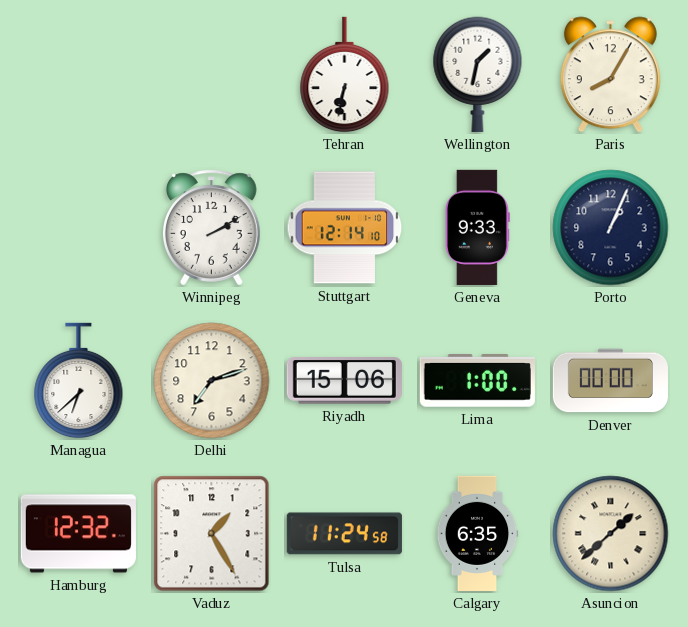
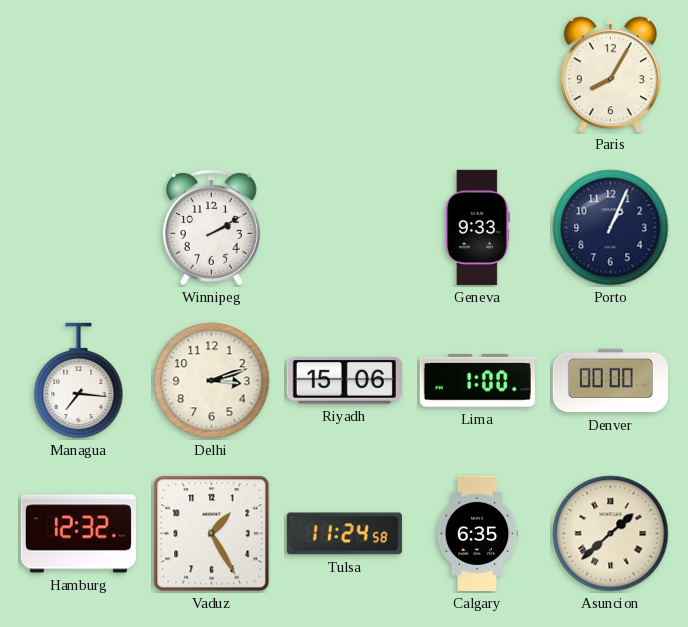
Tehran: 6:32 -> none (345, 75)
Wellington: 1:32 -> none (478, 74)
Stuttgart: 12:14 -> none (345, 228)
Managua: 6:38 -> 7:16 (79, 381)
Delhi: 7:12 -> 3:12 (212, 381)
